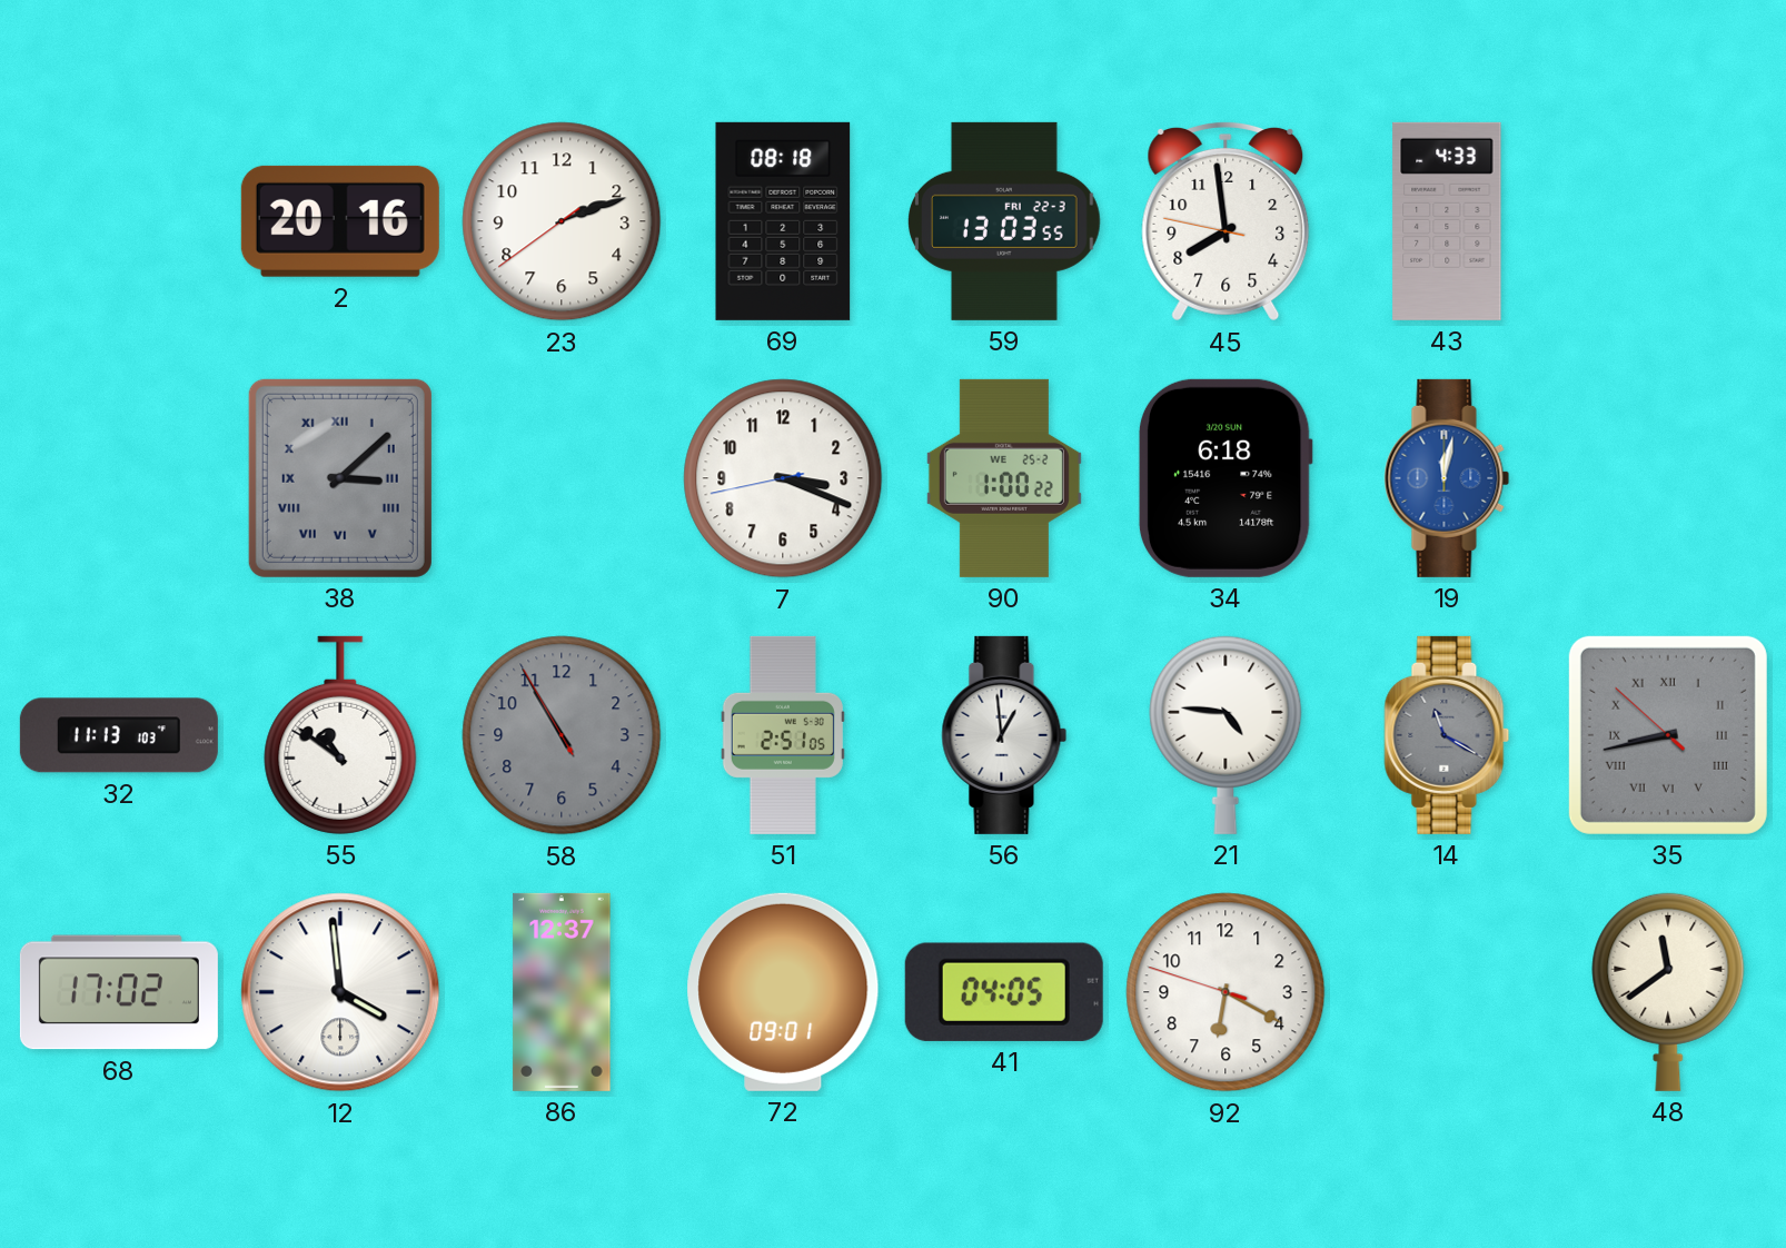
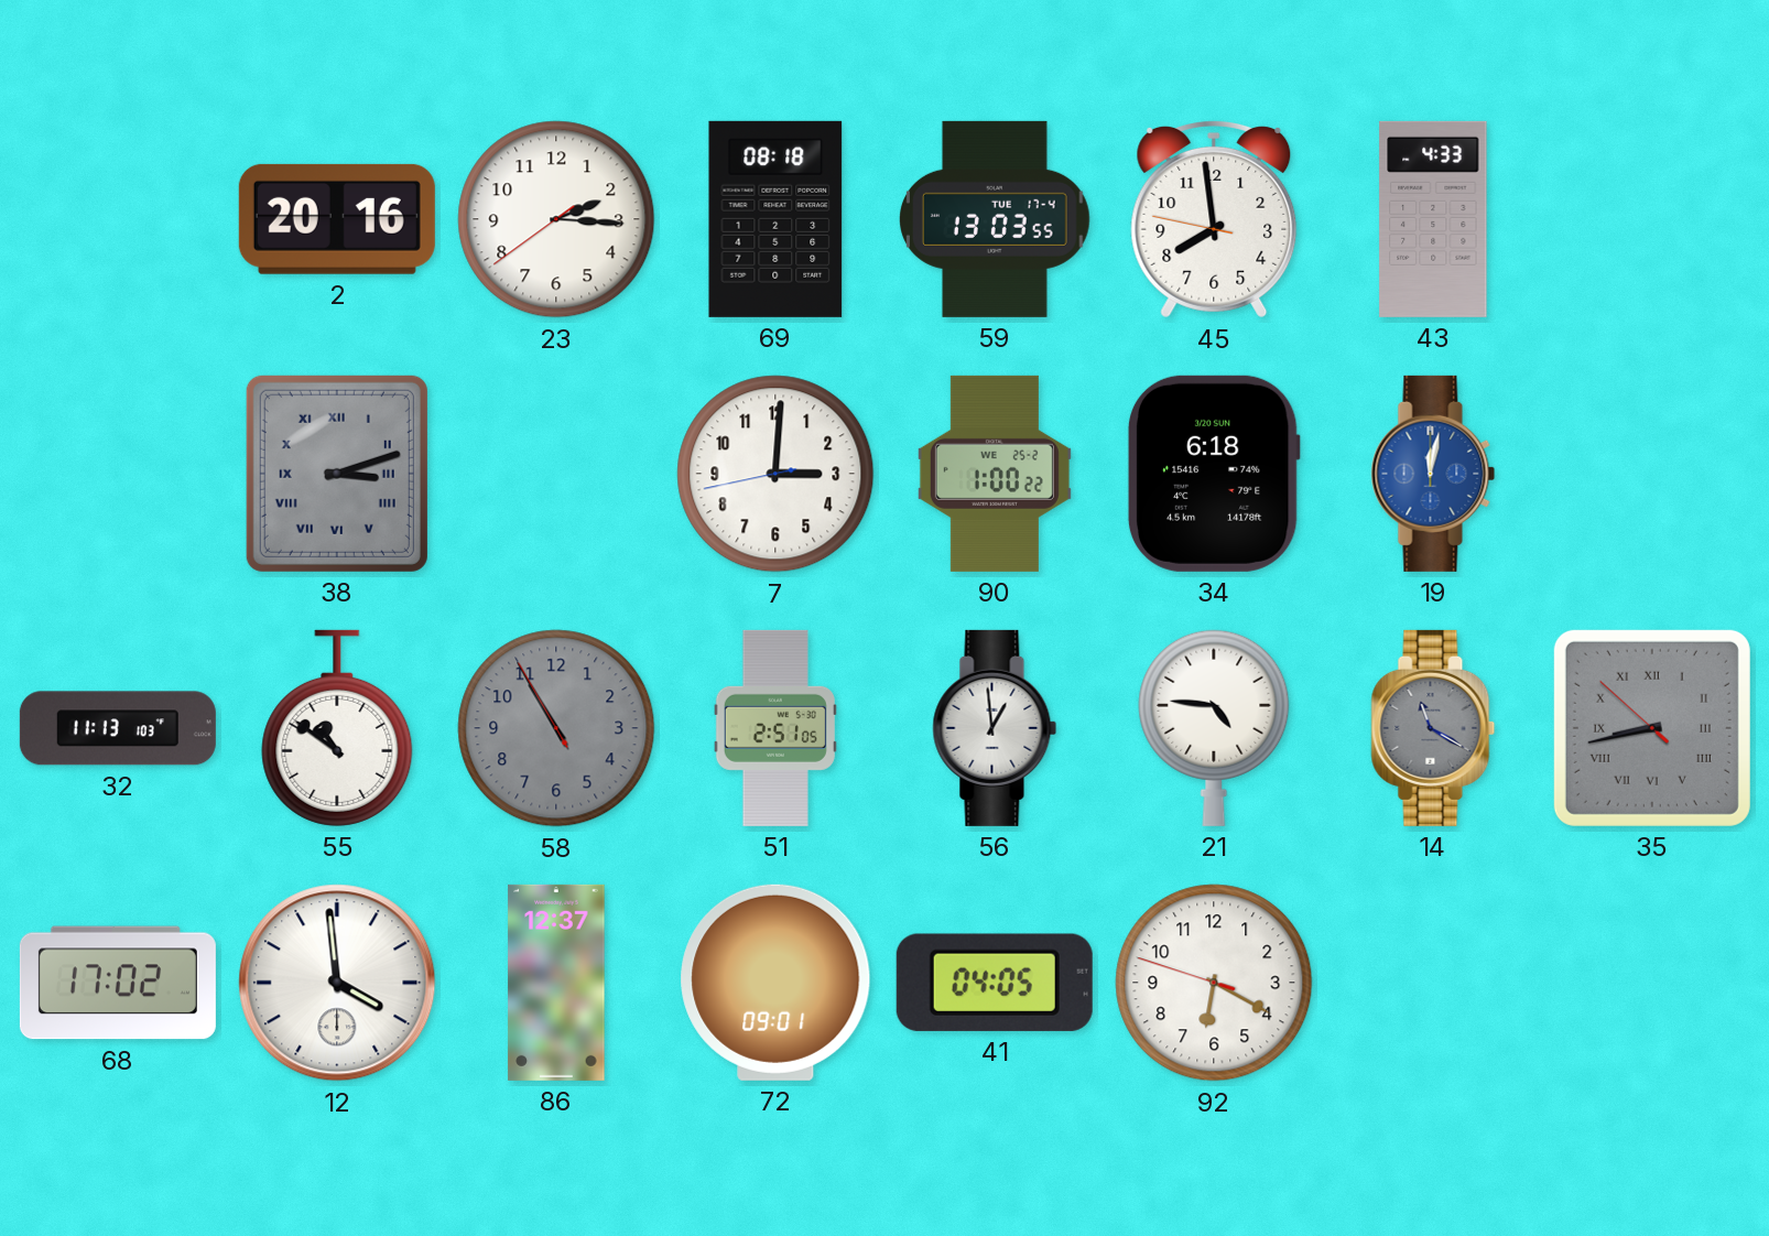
23: 2:11 -> 2:15 (556, 219)
59 date: FRI 22-3 -> TUE 17-4 (996, 219)
38: 3:08 -> 3:12 (337, 474)
7: 3:18 -> 3:00 (775, 474)
48: 11:39 -> none (1668, 992)
